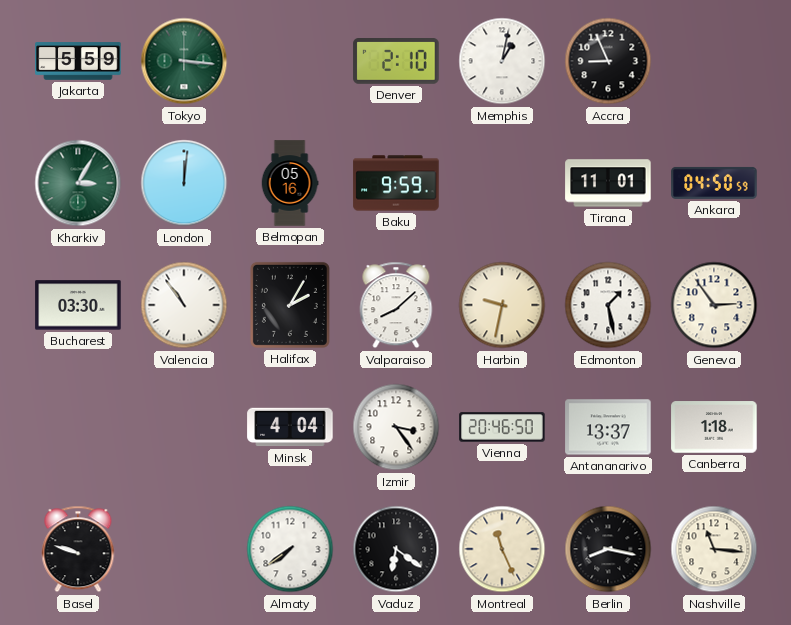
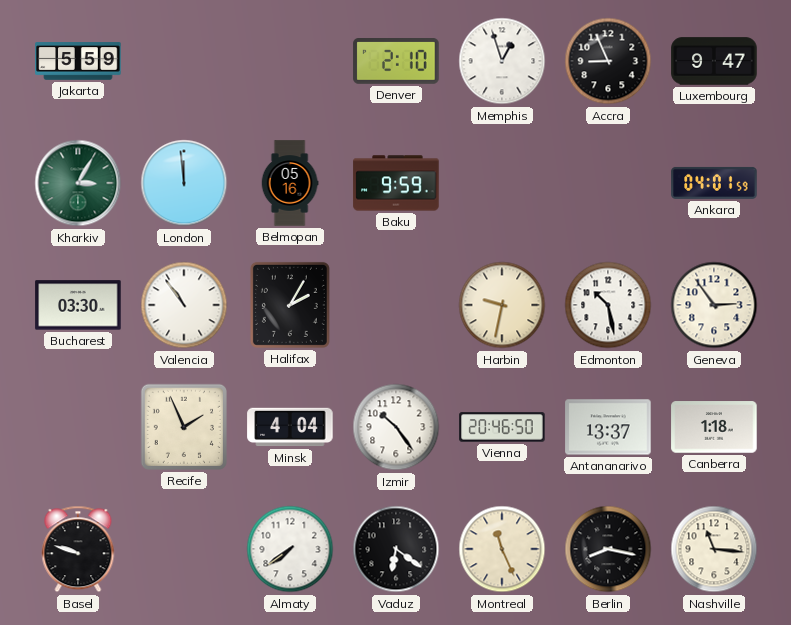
Tokyo: 3:16 -> none (184, 61)
Memphis: 1:02 -> 12:57 (502, 61)
Luxembourg: none -> 9:47 (714, 61)
London: 12:01 -> 11:59 (184, 183)
Tirana: 11:01 -> none (608, 183)
Ankara: 04:50 -> 04:01 (714, 183)
Valparaiso: 8:08 -> none (396, 305)
Edmonton: 1:28 -> 10:28 (608, 305)
Recife: none -> 1:56 (184, 427)
Izmir: 3:24 -> 10:24 (396, 427)
